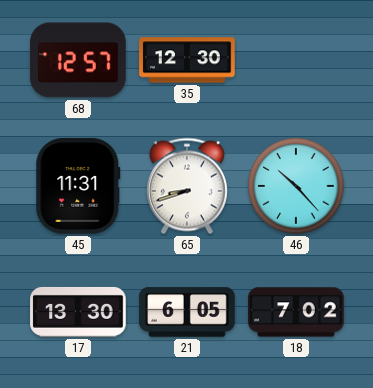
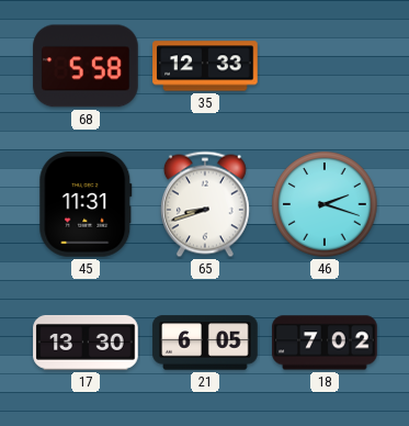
68: 12:57 -> 5:58 (86, 66)
35: 12:30 -> 12:33 (205, 66)
46: 10:23 -> 2:18 (325, 204)
